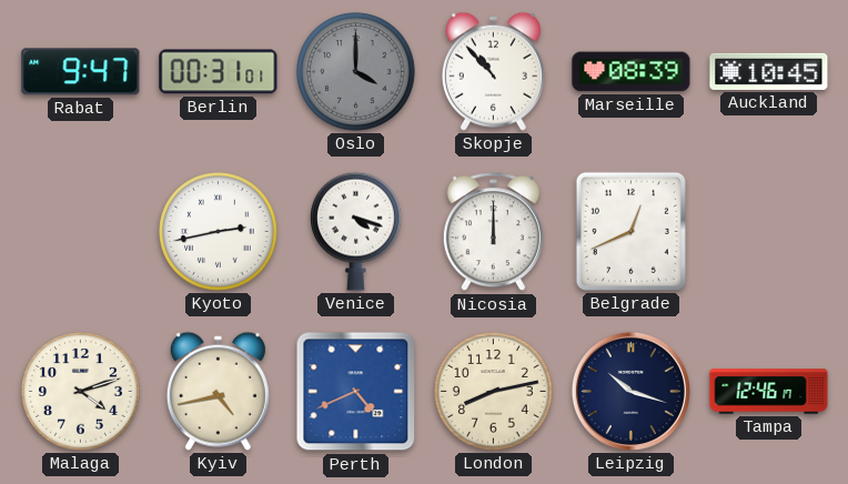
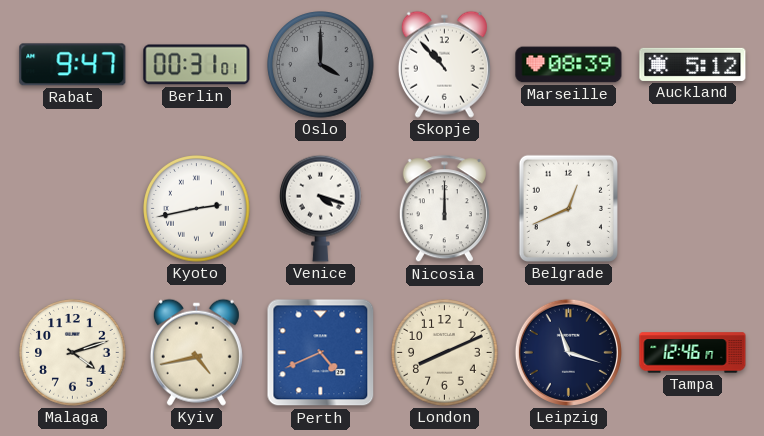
Auckland: 10:45 -> 5:12 (693, 64)
London: 8:13 -> 8:11 (445, 353)
Leipzig: 10:18 -> 11:18 (568, 352)
